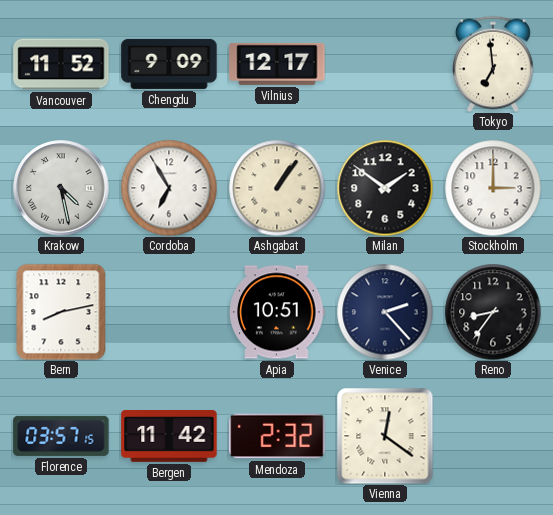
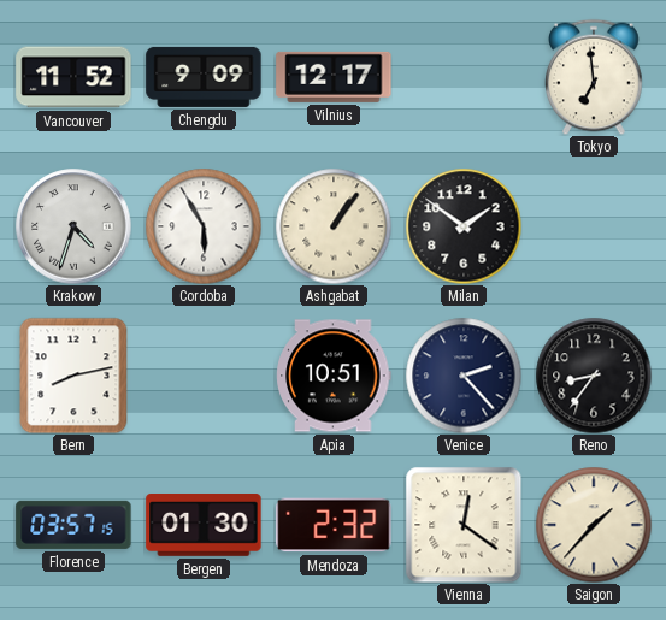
Krakow: 4:28 -> 4:33 (73, 226)
Cordoba: 6:55 -> 5:55 (204, 226)
Stockholm: 3:00 -> none (493, 188)
Bergen: 11:42 -> 01:30 (204, 526)
Saigon: none -> 1:37 (594, 525)
